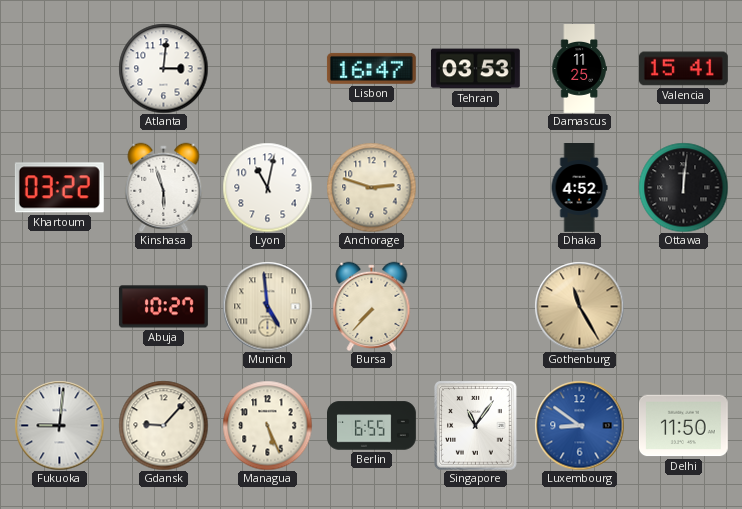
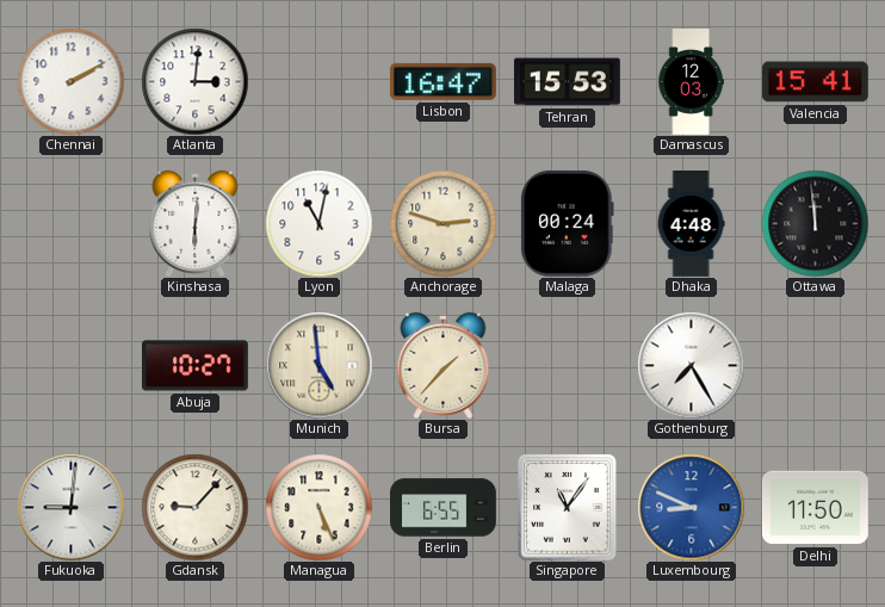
Chennai: none -> 2:10 (70, 81)
Tehran: 03:53 -> 15:53 (567, 82)
Damascus: 11:25 -> 12:03 (691, 82)
Khartoum: 03:22 -> none (59, 188)
Kinshasa: 5:57 -> 6:01 (196, 223)
Malaga: none -> 00:24 (568, 223)
Dhaka: 4:52 -> 4:48 (691, 224)
Ottawa: 12:01 -> 11:59 (815, 223)
Bursa: 7:37 -> 1:37 (444, 365)
Gothenburg: 11:25 -> 7:25 (691, 365)
Gothenburg dial: champagne -> white (691, 365)
Luxembourg: 8:51 -> 8:49 (691, 507)
